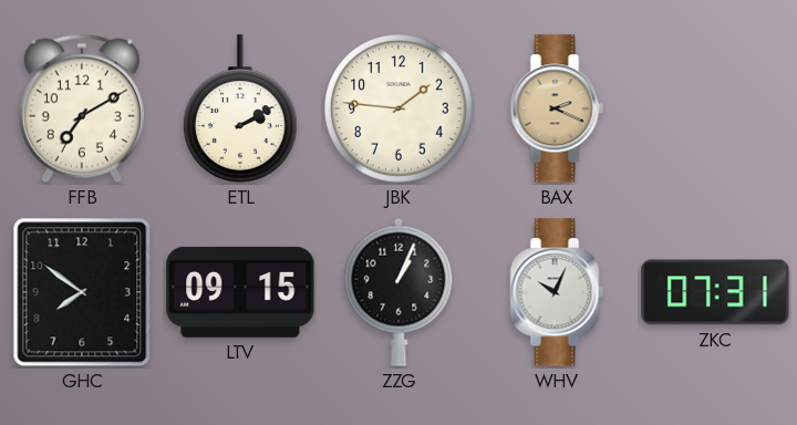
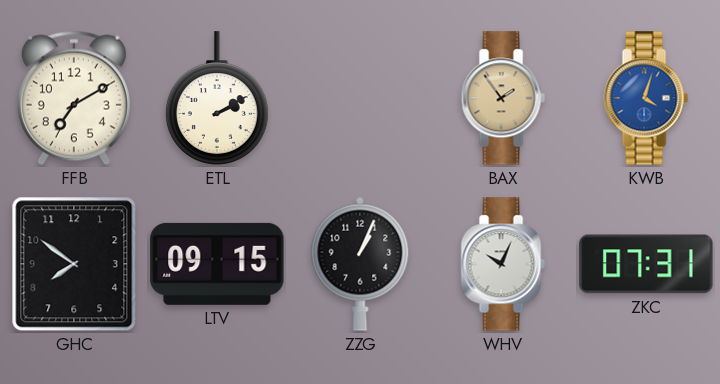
JBK: 1:46 -> none (400, 110)
BAX: 2:19 -> 1:54 (503, 98)
KWB: none -> 4:03 (646, 98)
